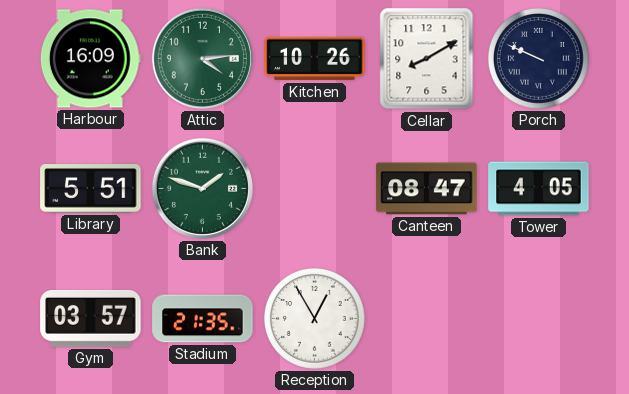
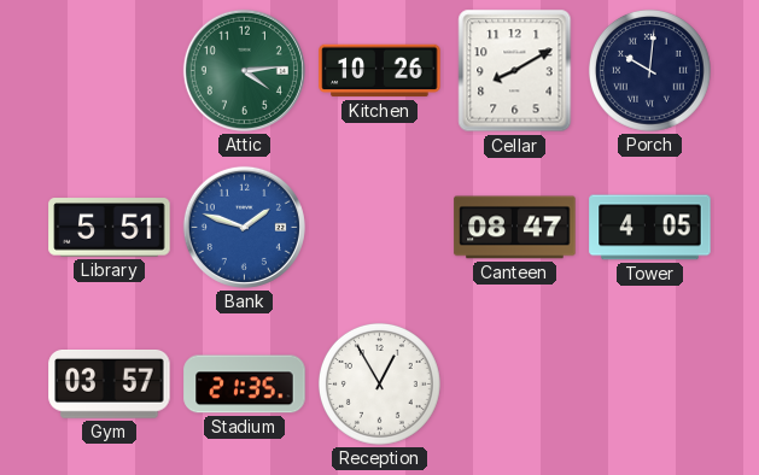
Harbour: 16:09 -> none (90, 59)
Porch: 9:49 -> 10:01 (649, 70)
Bank dial: green -> blue (244, 227)
